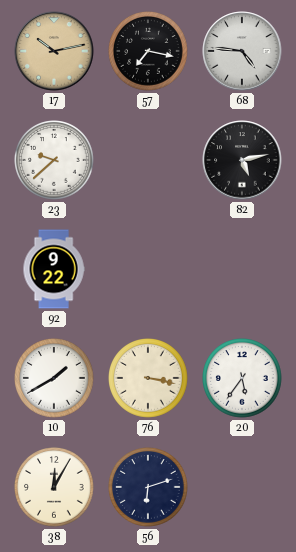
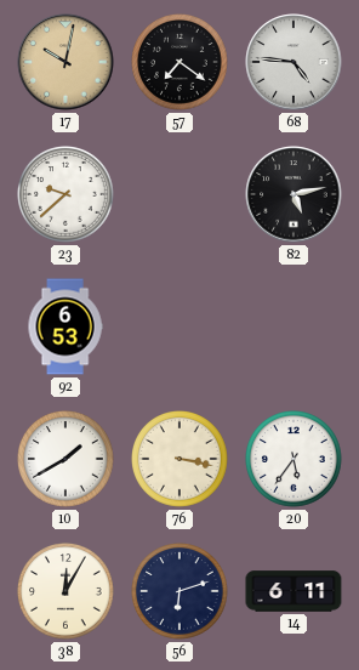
17: 10:13 -> 10:02 (65, 62)
57: 7:17 -> 7:21 (180, 62)
92: 9:22 -> 6:53 (65, 327)
14: none -> 6:11 (294, 591)
